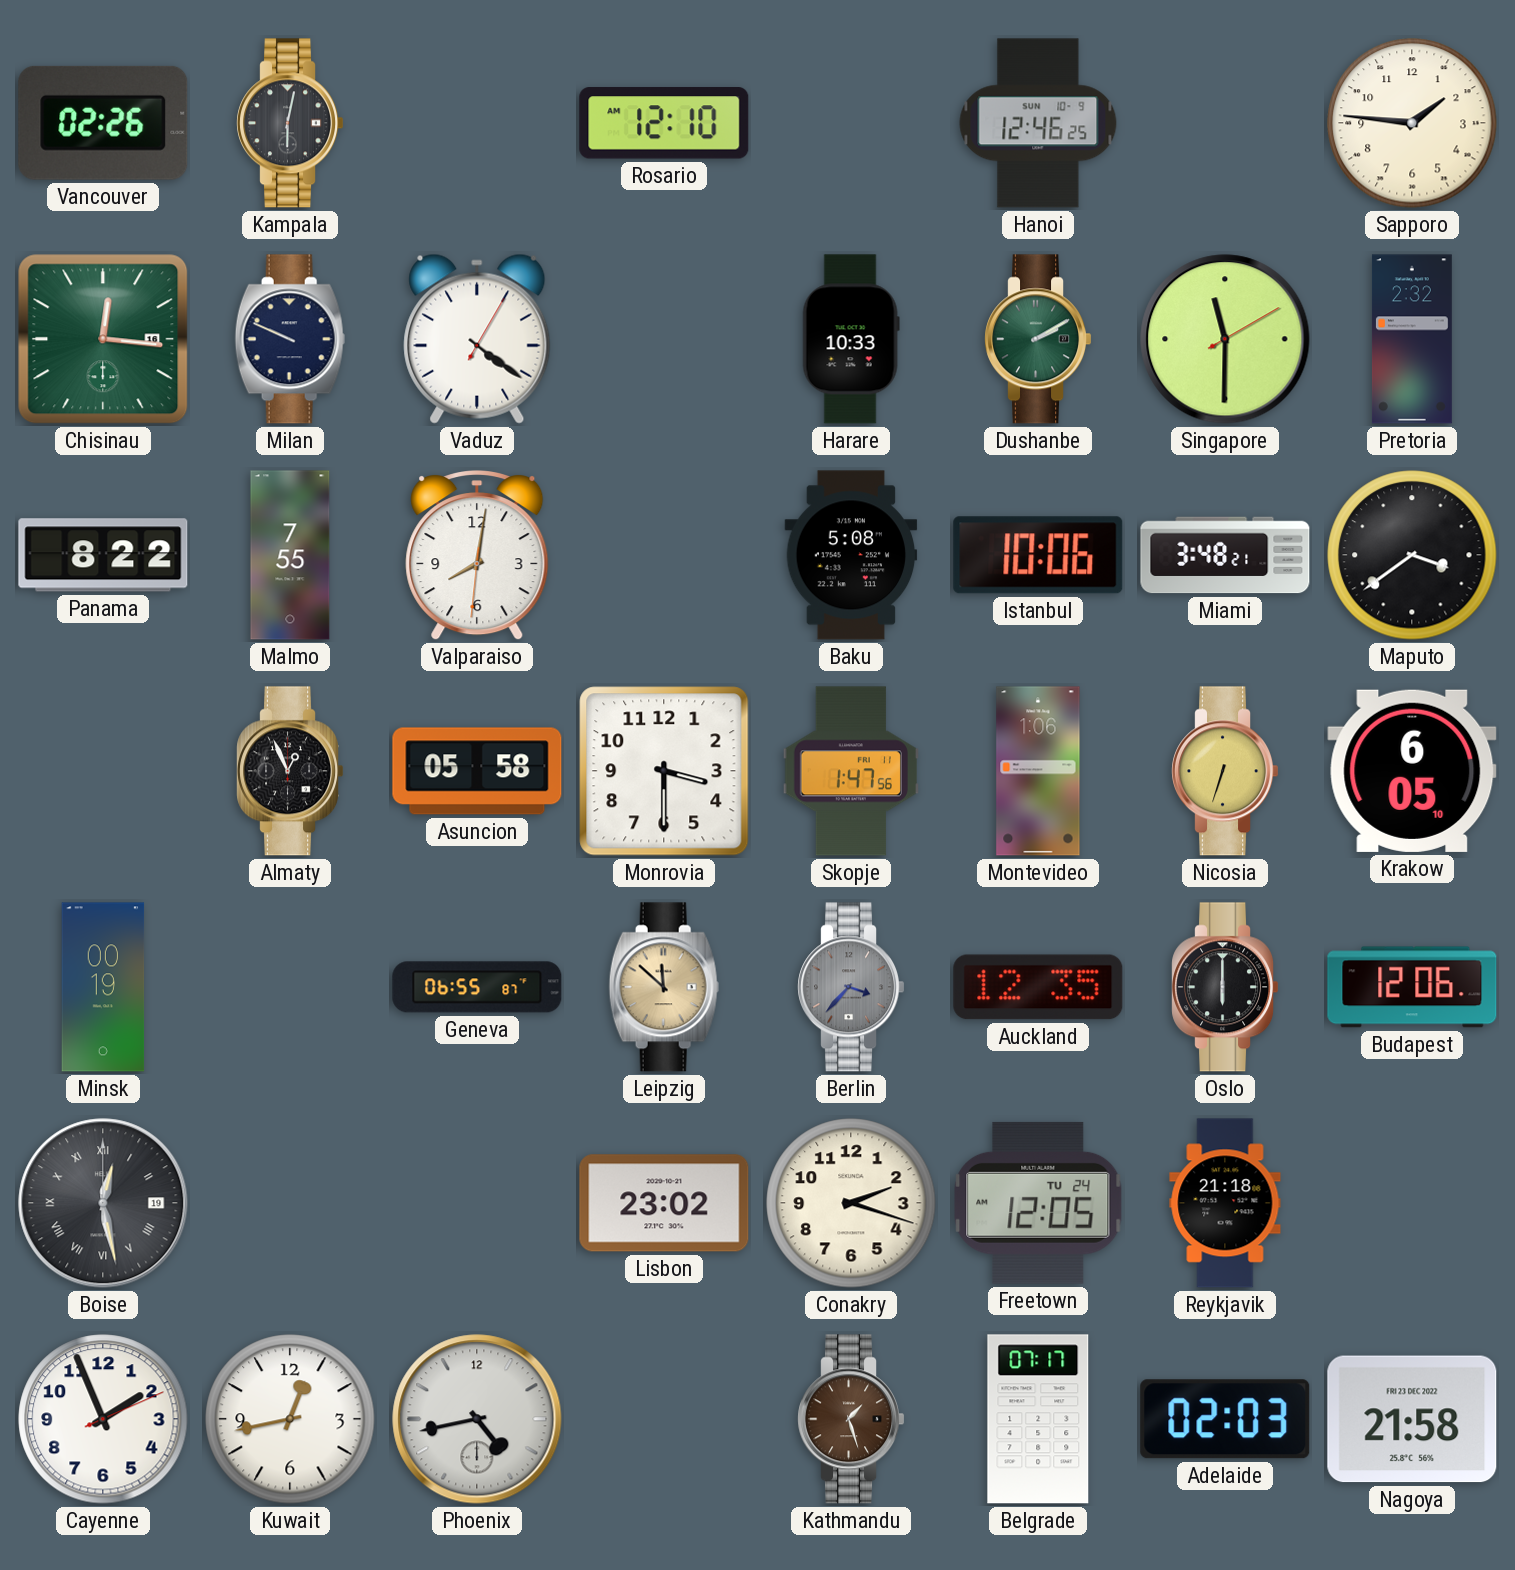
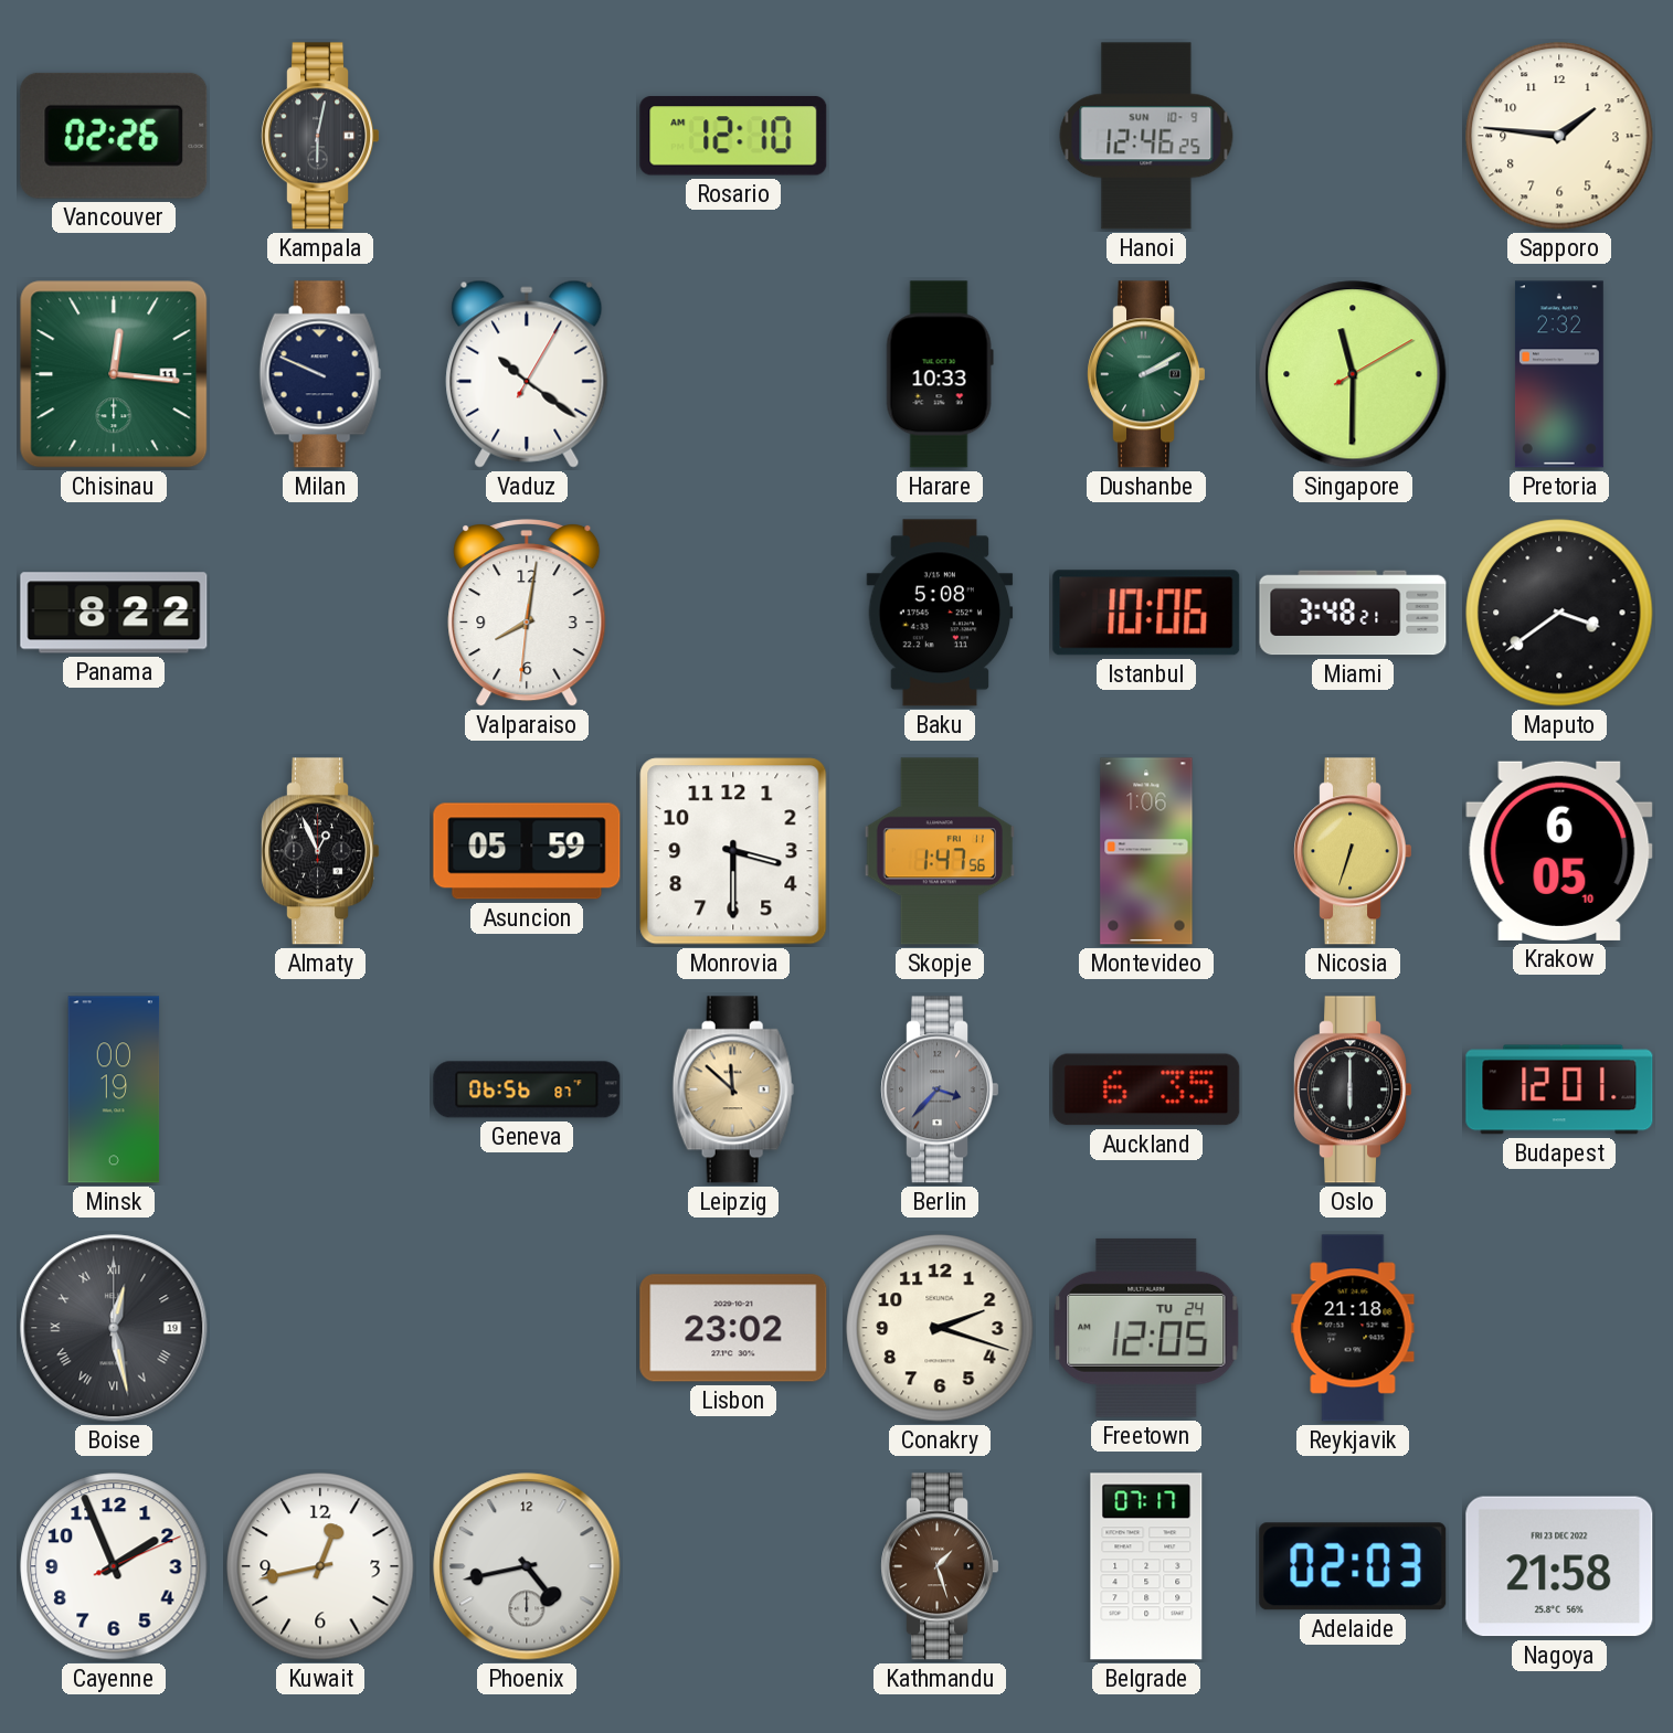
Chisinau date: 16 -> 11 (114, 374)
Vaduz: 4:21 -> 10:21 (527, 374)
Malmo: 7:55 -> none (290, 555)
Asuncion: 05:58 -> 05:59 (527, 851)
Geneva: 06:55 -> 06:56 (527, 1089)
Auckland: 12:35 -> 6:35 (1146, 1089)
Budapest: 12:06 -> 12:01 (1559, 1089)
